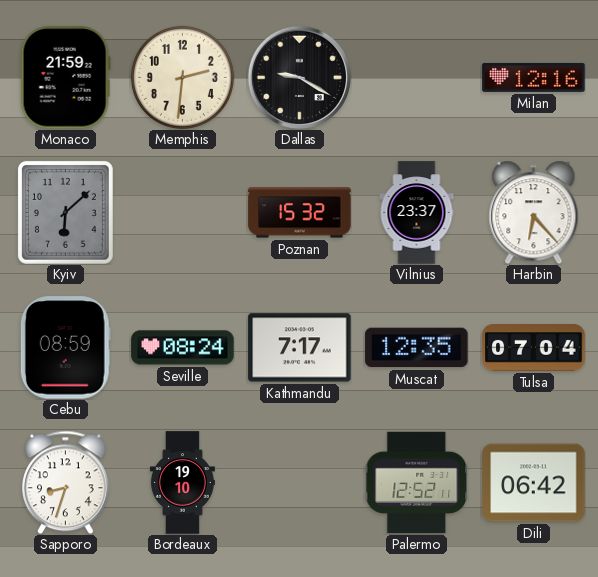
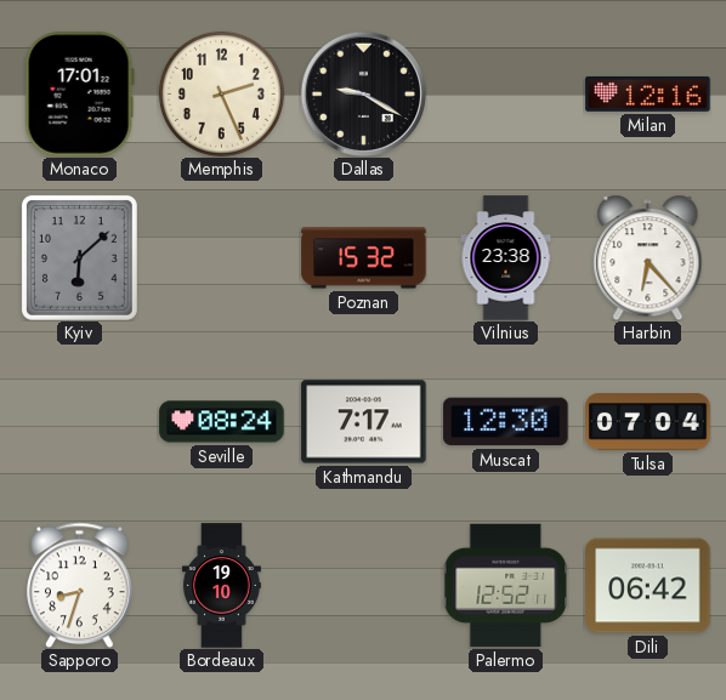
Monaco: 21:59 -> 17:01 (79, 95)
Memphis: 2:31 -> 2:26 (221, 93)
Vilnius: 23:37 -> 23:38 (506, 258)
Cebu: 08:59 -> none (65, 348)
Muscat: 12:35 -> 12:30 (506, 422)
